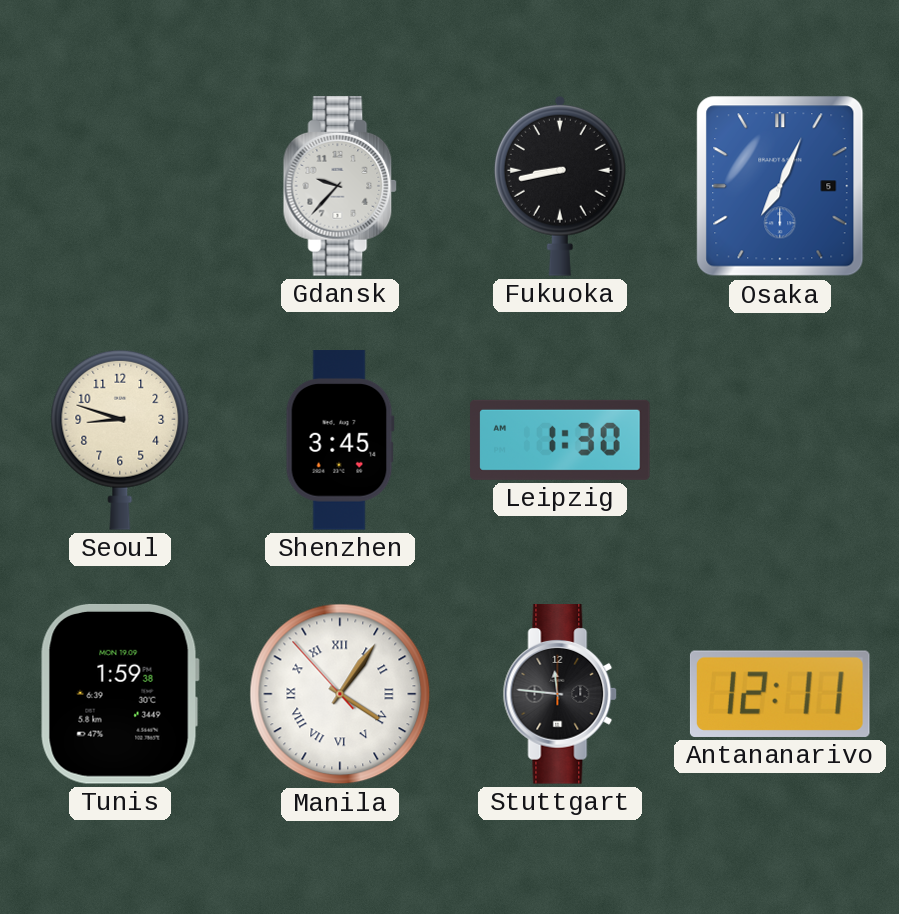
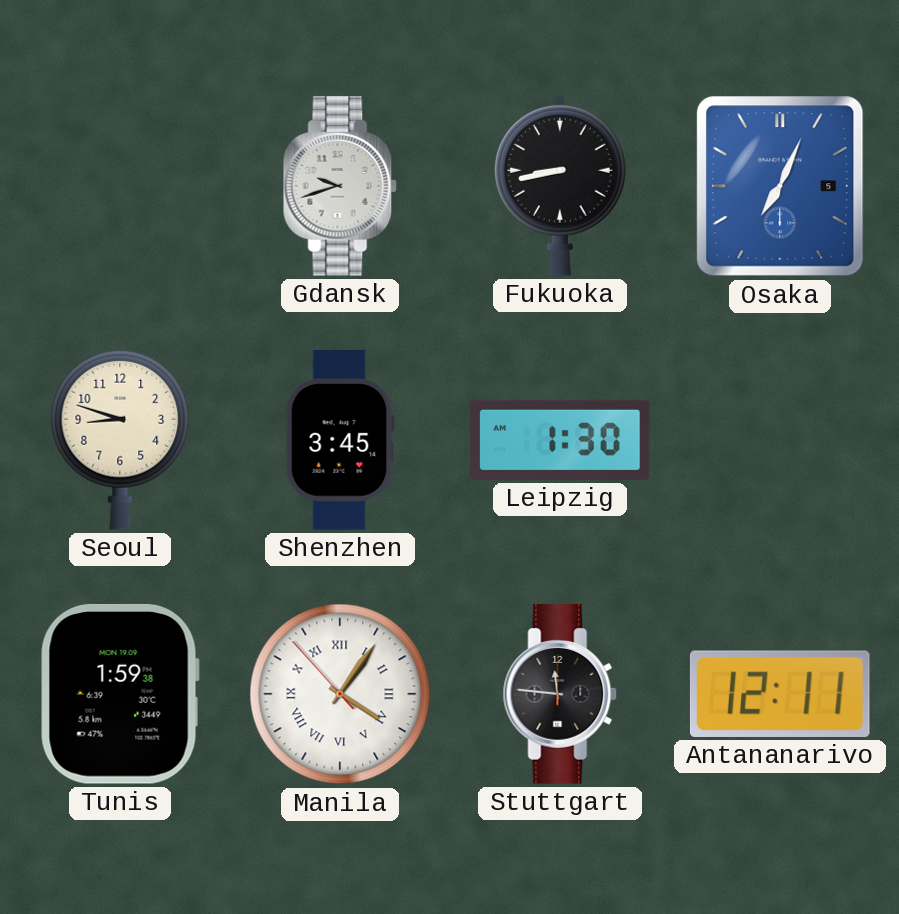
Gdansk: 9:37 -> 9:42 (340, 186)
